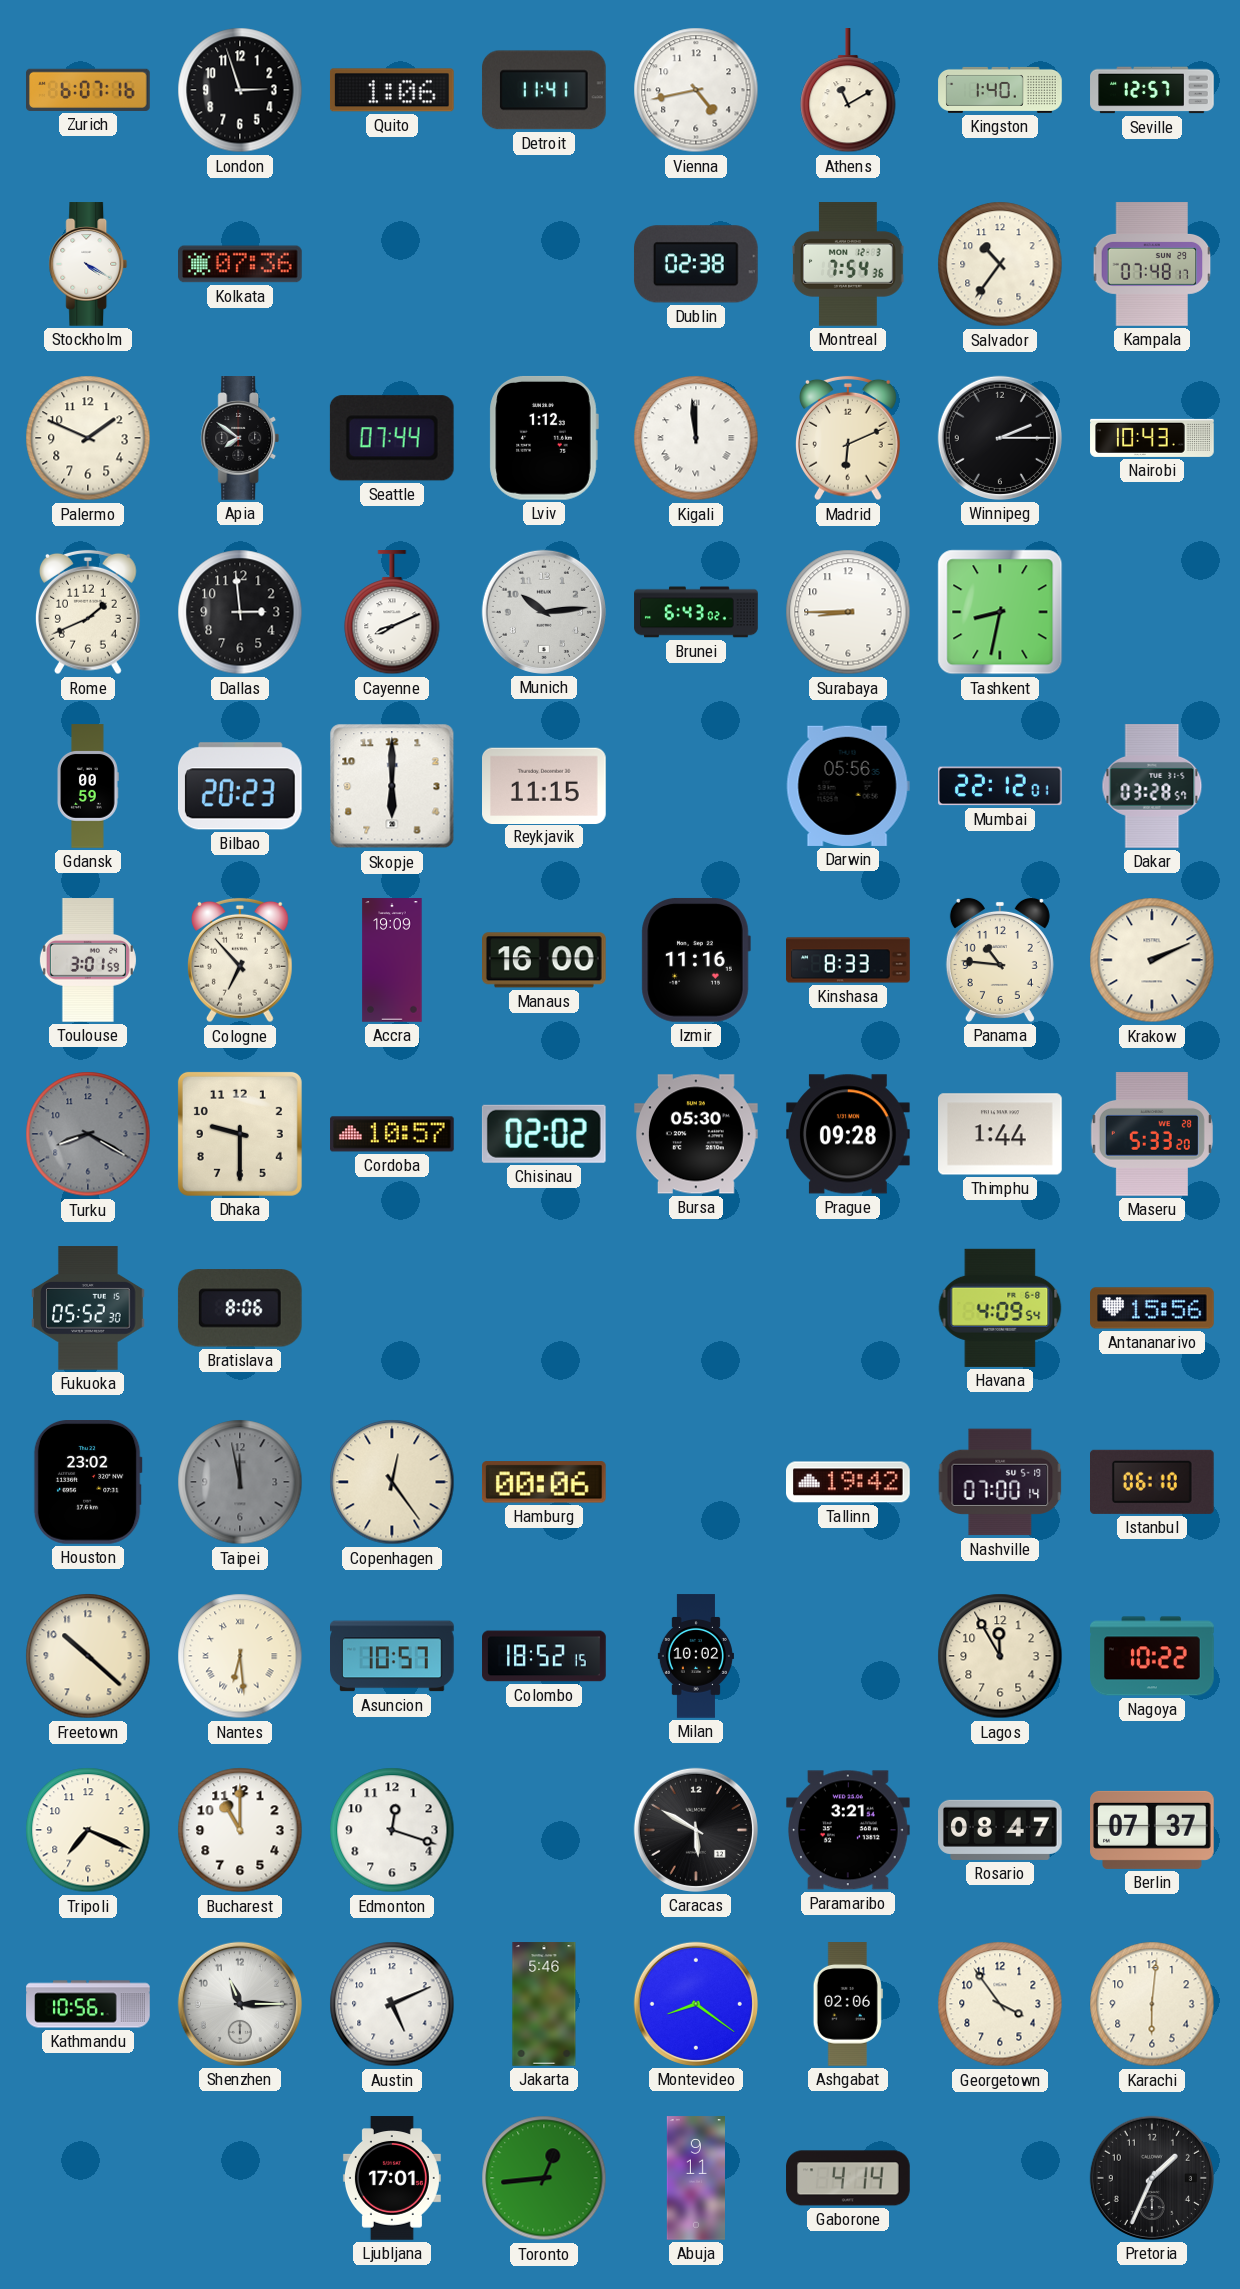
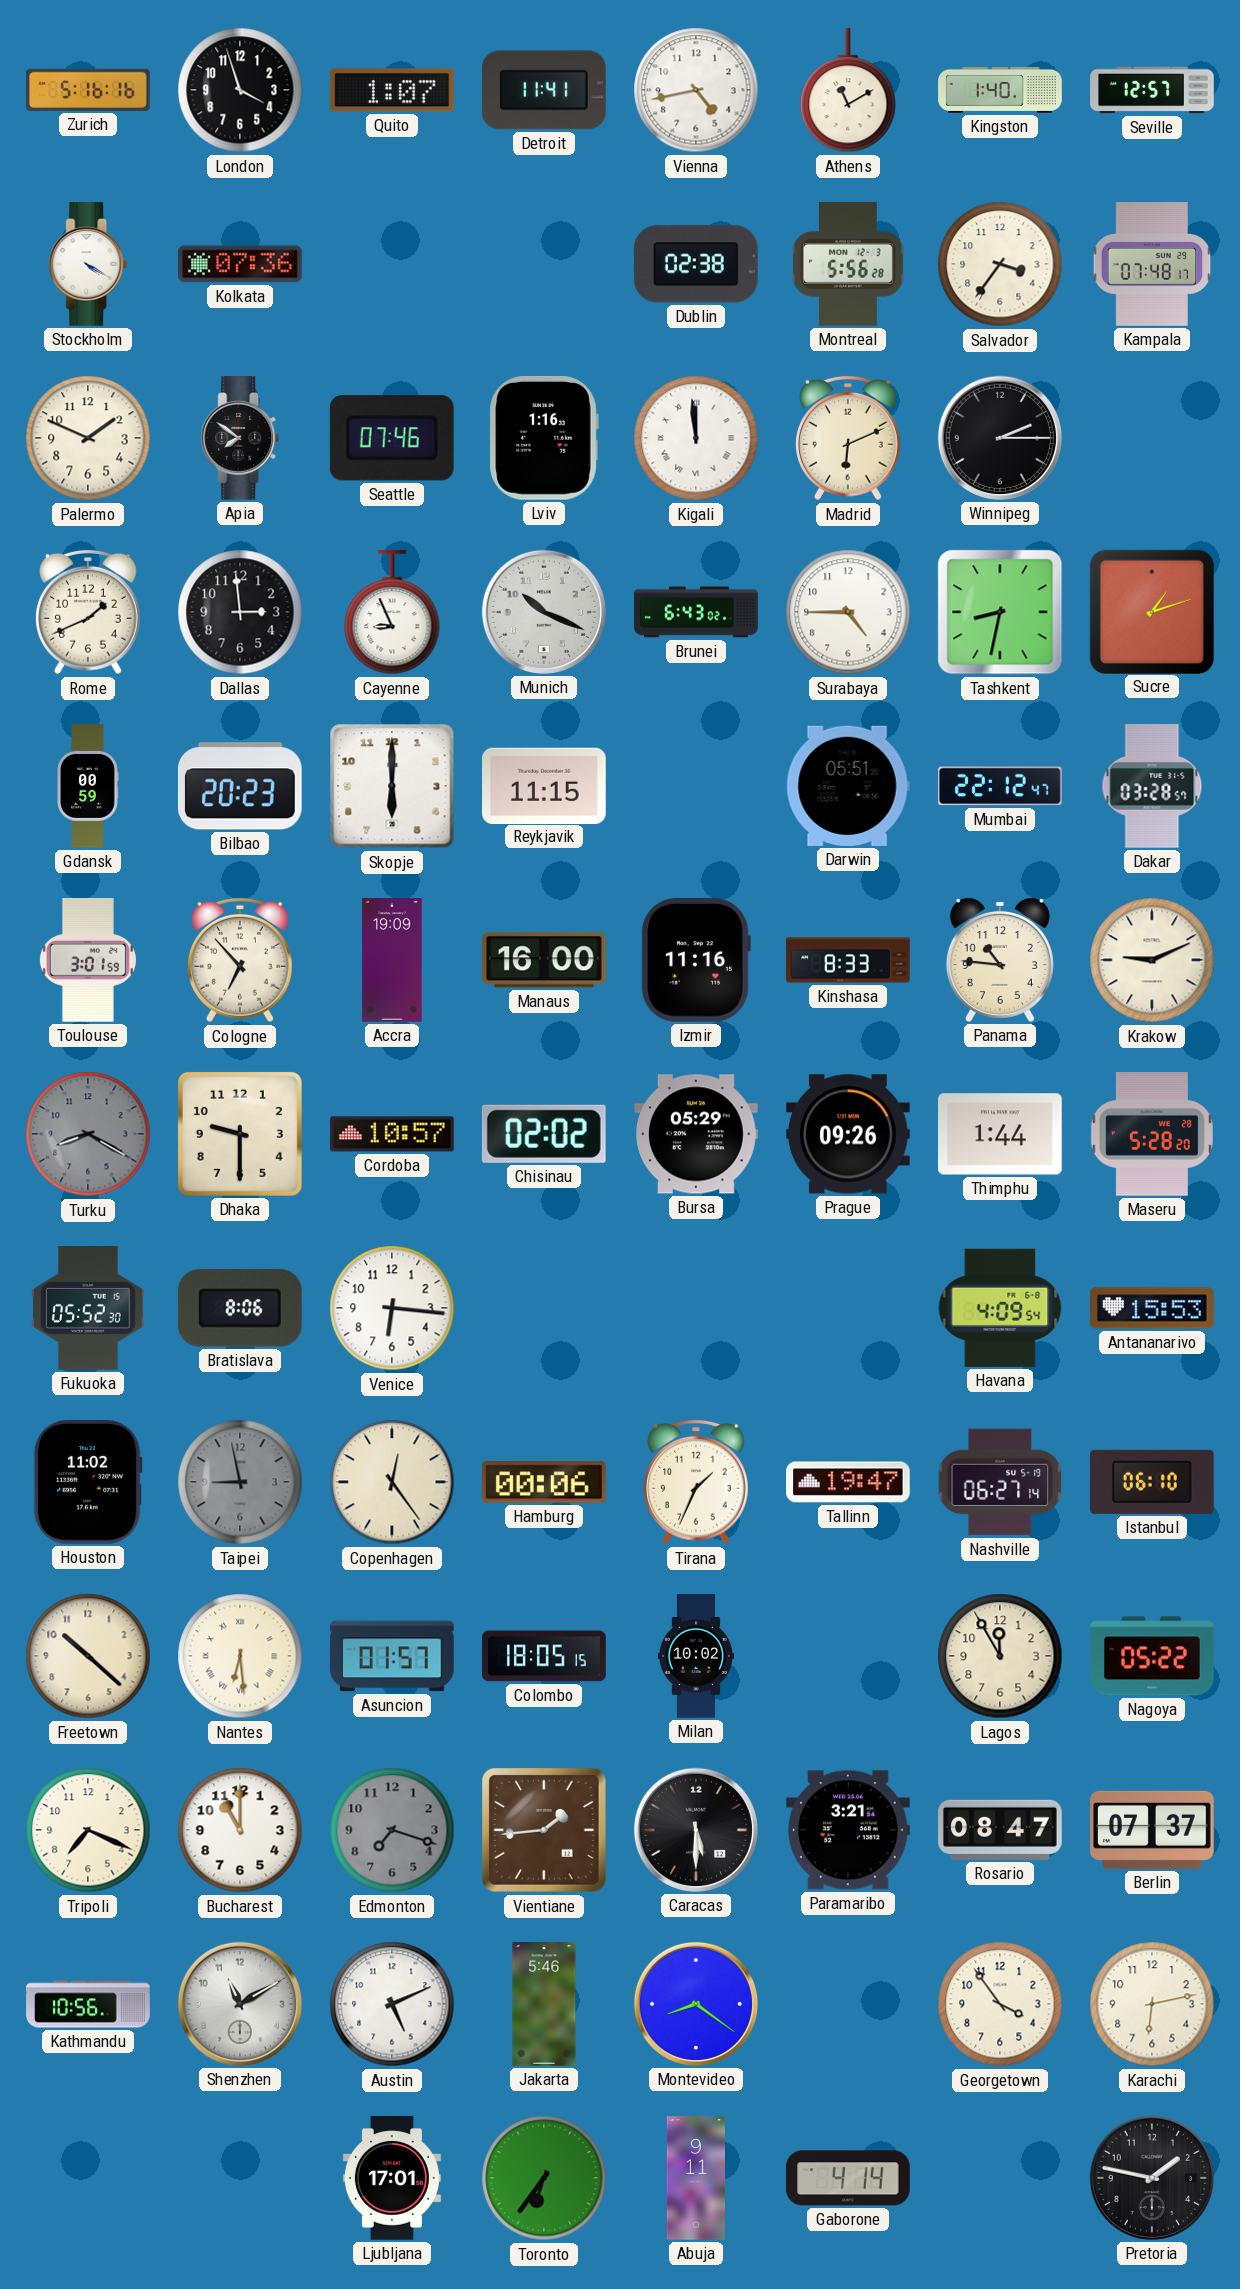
Zurich: 6:07 -> 5:16 (89, 90)
London: 2:57 -> 3:57 (240, 90)
Quito: 1:06 -> 1:07 (392, 90)
Montreal: 7:54 -> 5:56 (849, 264)
Salvador: 10:36 -> 3:36 (1000, 264)
Seattle: 07:44 -> 07:46 (392, 438)
Lviv: 1:12 -> 1:16 (544, 438)
Nairobi: 10:43 -> none (1152, 438)
Cayenne: 8:11 -> 8:56 (392, 613)
Munich: 10:14 -> 10:19 (544, 612)
Surabaya: 8:45 -> 4:45 (848, 612)
Sucre: none -> 1:12 (1151, 611)
Darwin: 05:56 -> 05:51 (848, 786)
Mumbai: 22:12:01 -> 22:12:47 (1001, 786)
Krakow: 2:11 -> 9:11 (1152, 960)
Bursa: 05:30 -> 05:29 (697, 1134)
Prague: 09:28 -> 09:26 (849, 1134)
Maseru: 5:33 -> 5:28 (1152, 1135)
Venice: none -> 6:16 (392, 1308)
Antananarivo: 15:56 -> 15:53 (1152, 1308)
Houston: 23:02 -> 11:02 (88, 1483)
Taipei: 11:58 -> 8:58 (240, 1482)
Tirana: none -> 1:34 (697, 1482)
Tallinn: 19:42 -> 19:47 (849, 1482)
Nashville: 07:00 -> 06:27 (1000, 1482)
Asuncion: 10:57 -> 01:57 (393, 1656)
Colombo: 18:52 -> 18:05 (544, 1656)
Nagoya: 10:22 -> 05:22 (1152, 1656)
Edmonton: 12:18 -> 7:18 (392, 1830)
Edmonton dial: white -> grey (392, 1830)
Vientiane: none -> 1:44 (545, 1831)
Caracas: 5:50 -> 5:30 (696, 1830)
Shenzhen: 11:15 -> 11:10 (240, 2004)
Ashgabat: 02:06 -> none (848, 2004)
Karachi: 6:01 -> 6:13 (1152, 2004)
Toronto: 12:44 -> 6:36 (544, 2178)
Pretoria: 1:34 -> 1:47 (1152, 2178)
